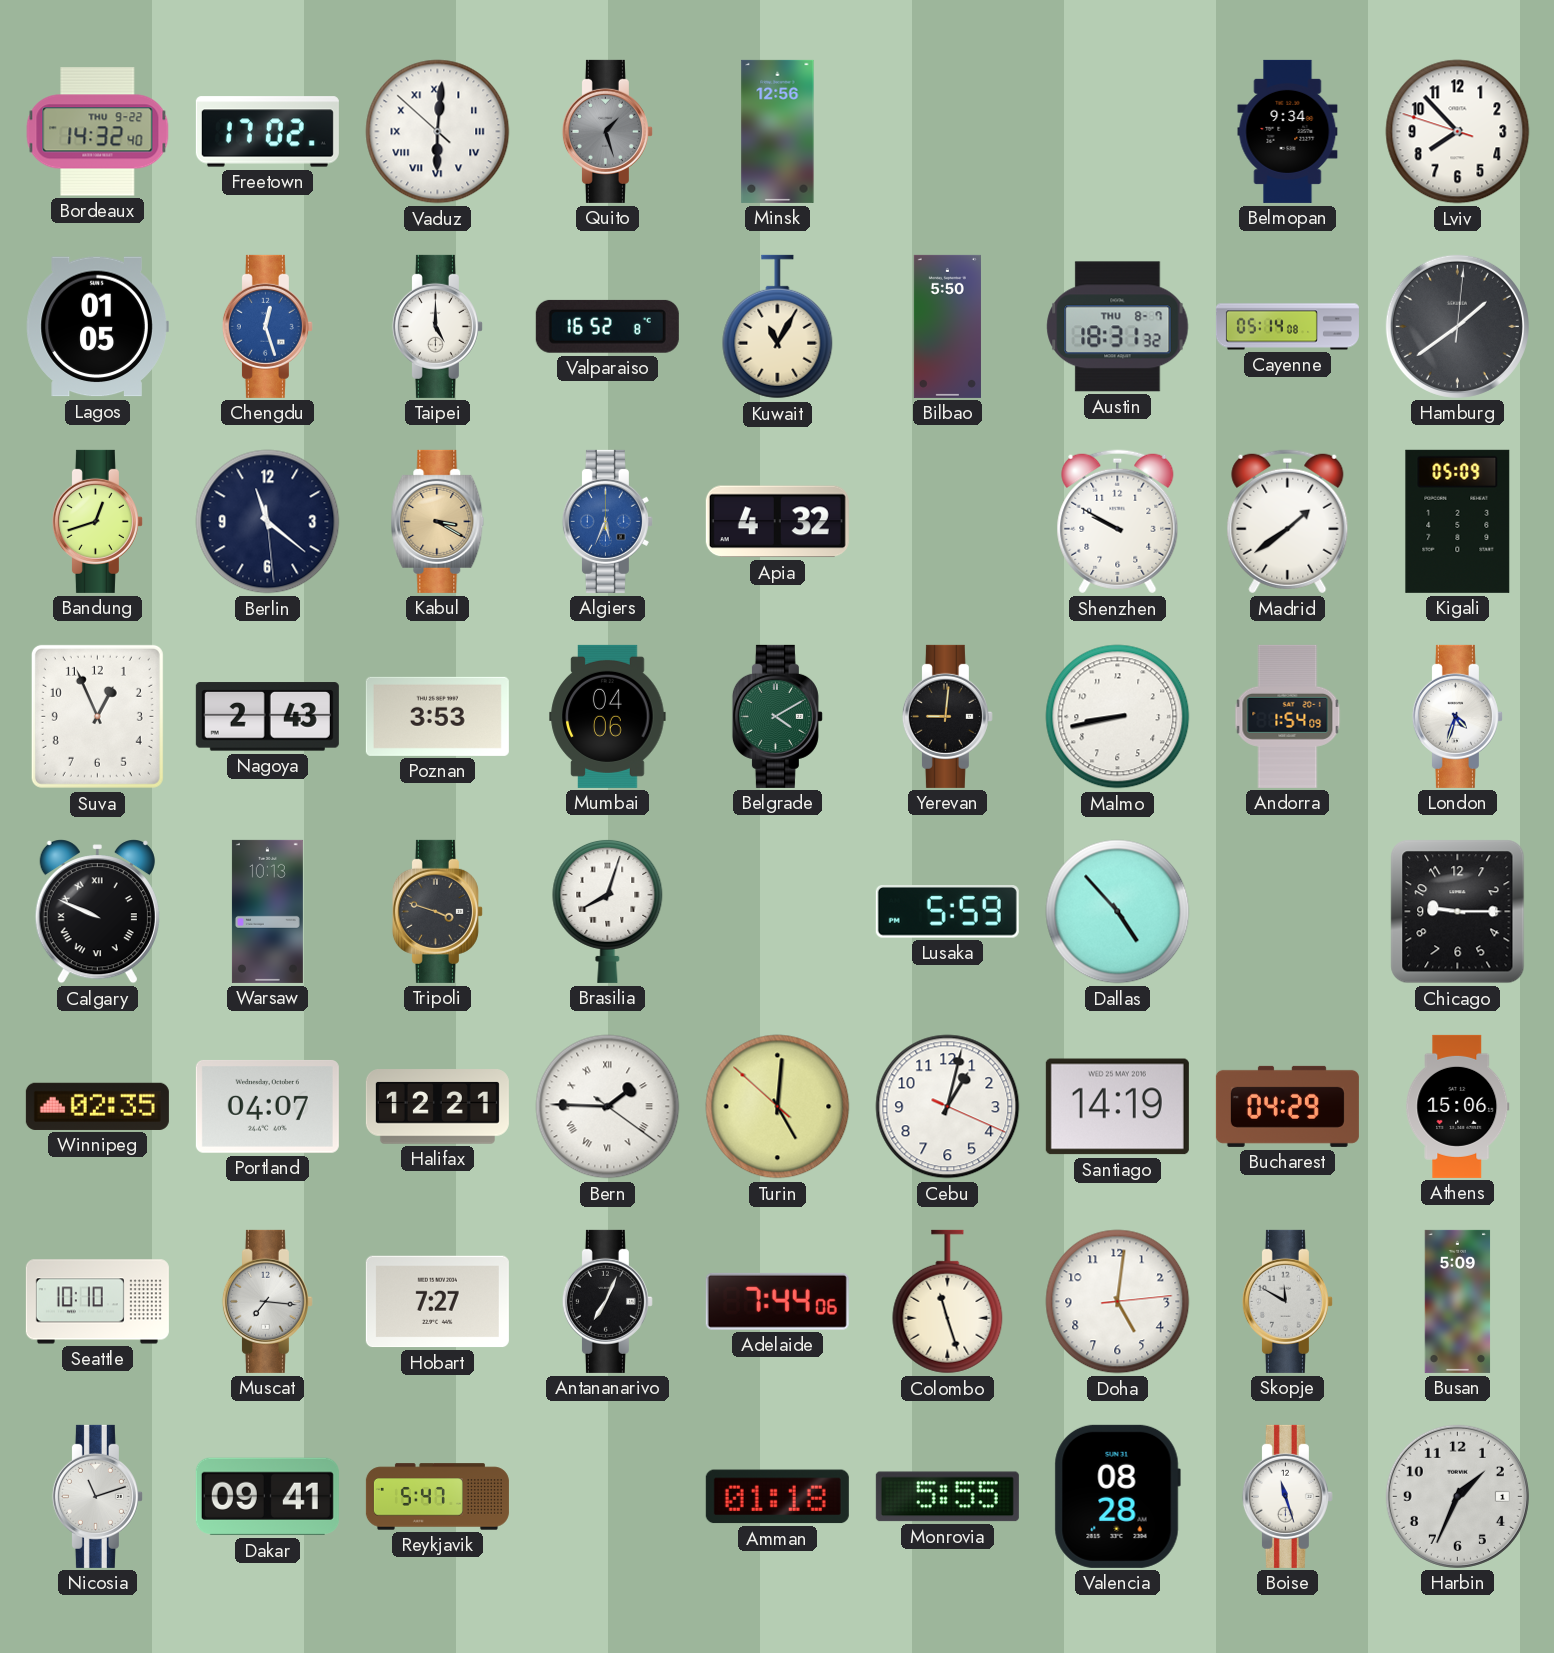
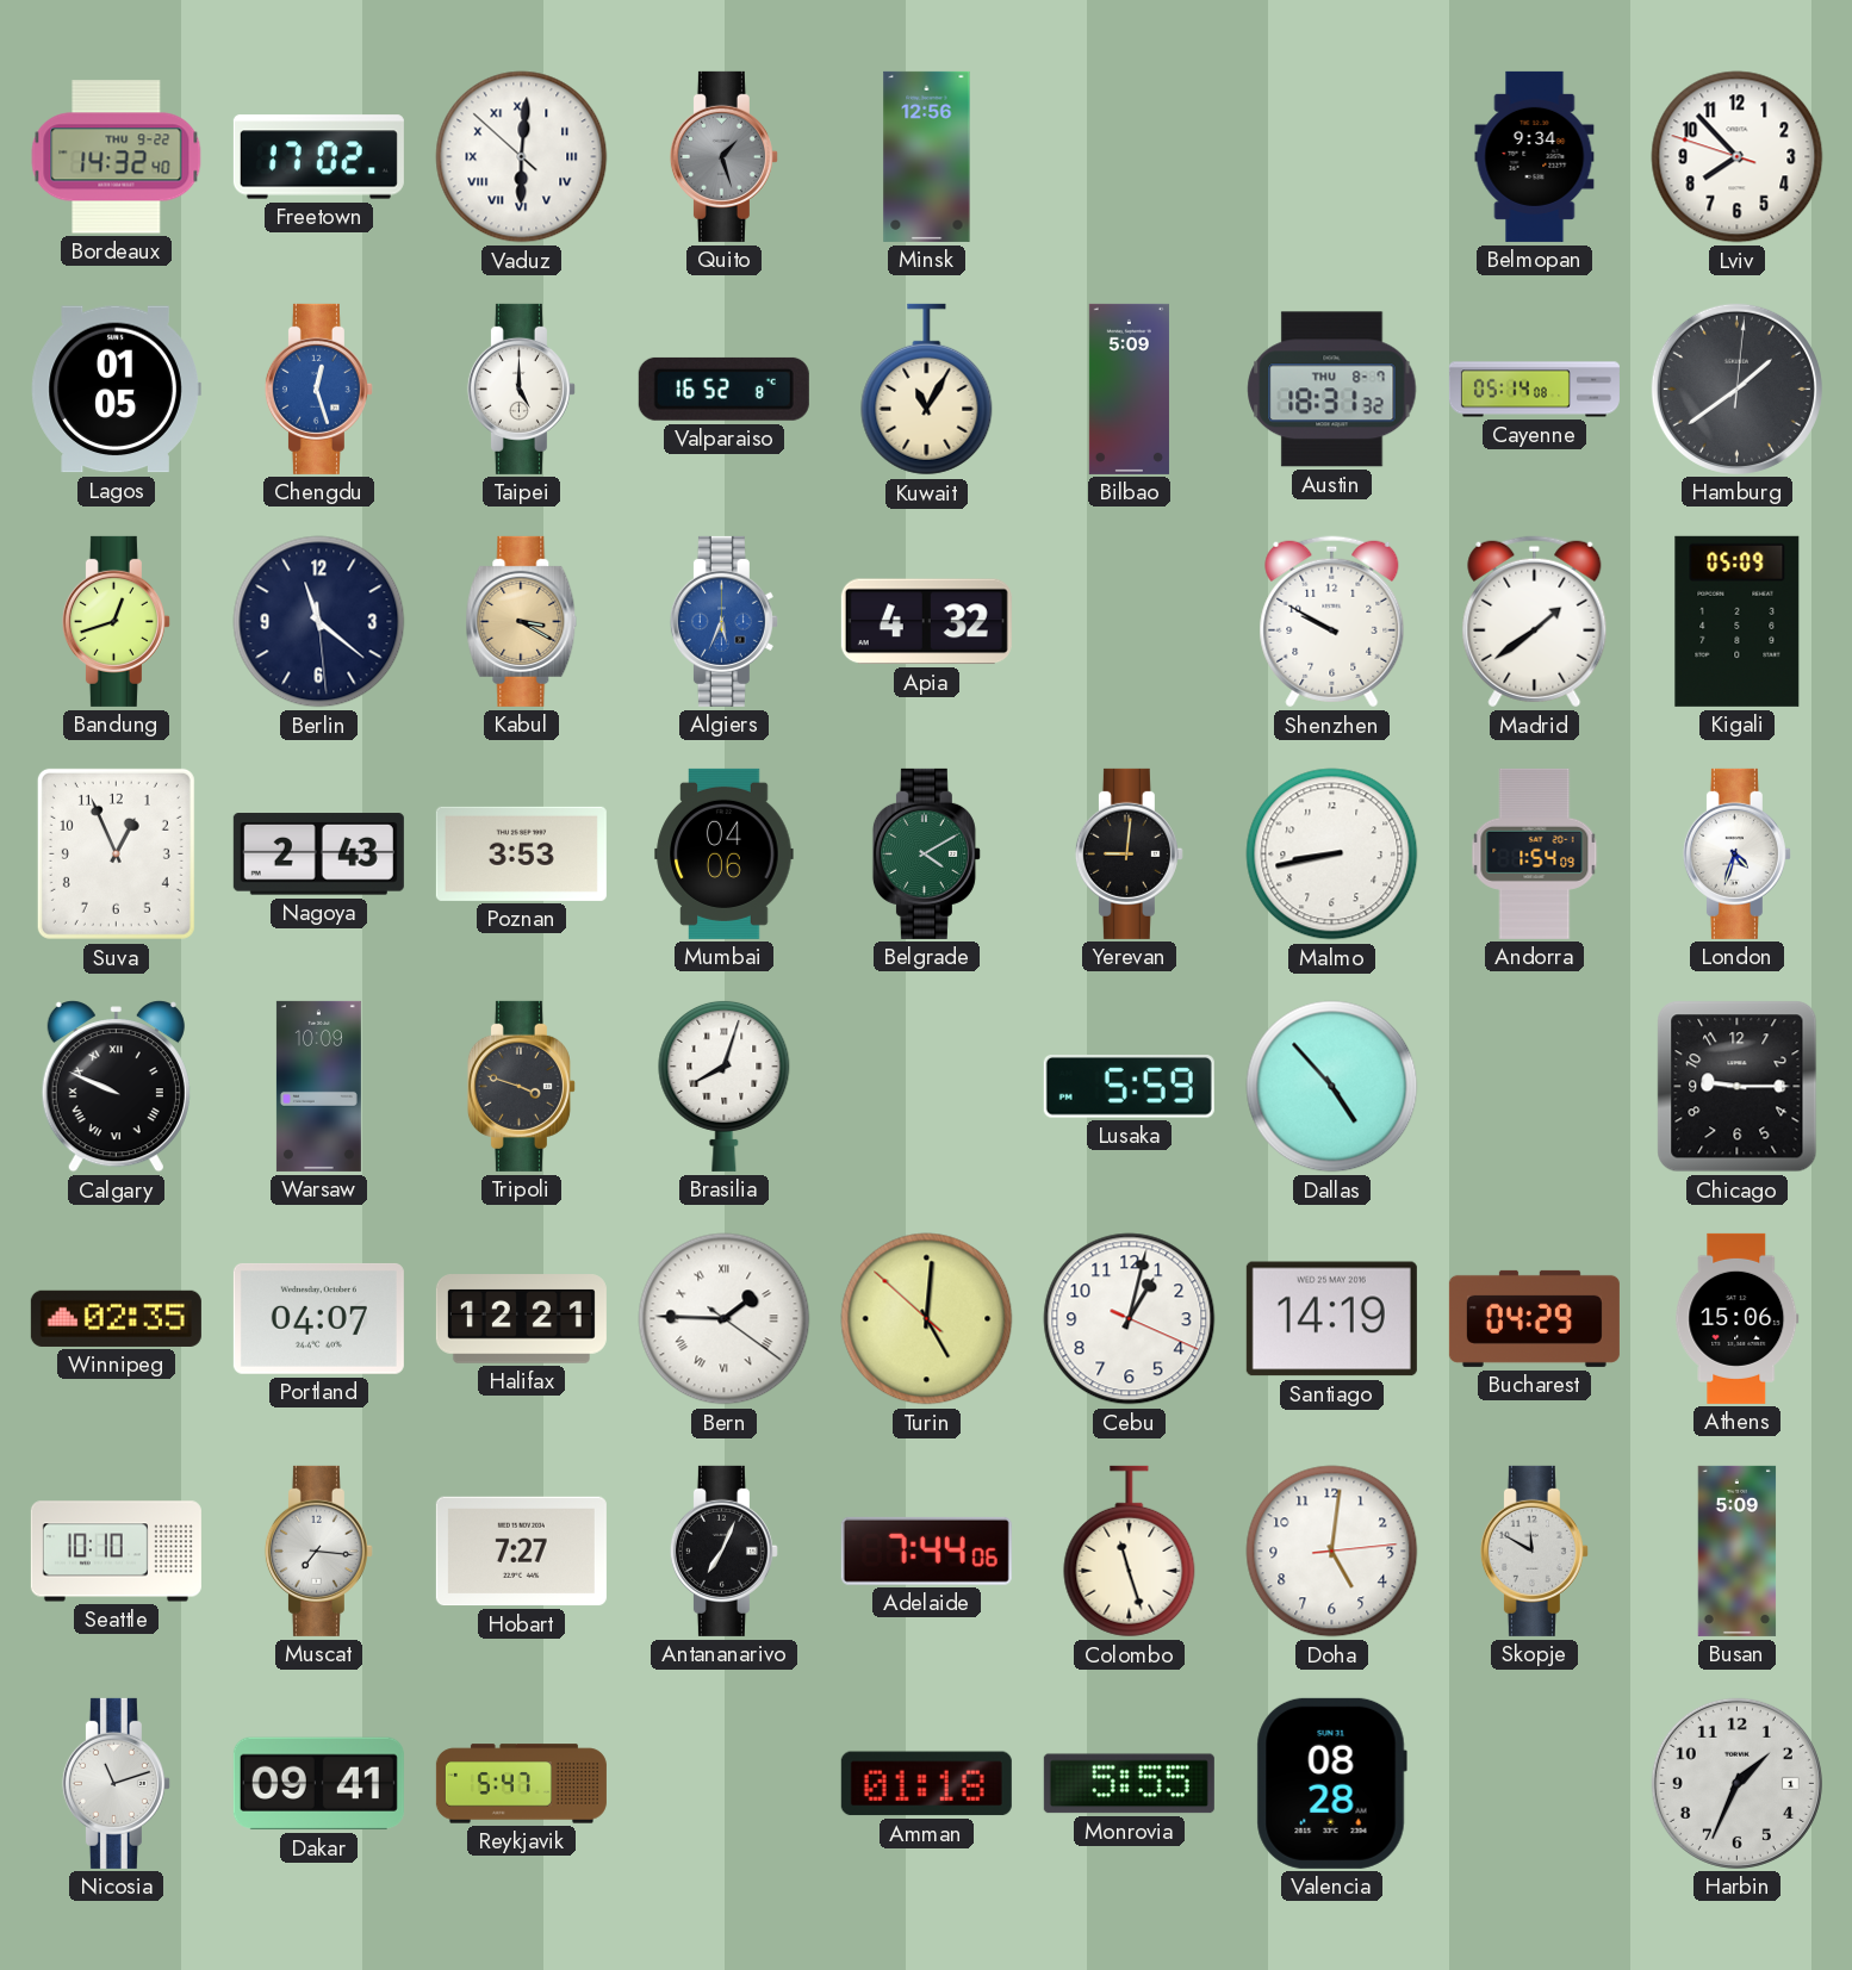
Bilbao: 5:50 -> 5:09 (1129, 389)
Warsaw: 10:13 -> 10:09 (318, 1086)
Boise: 11:27 -> none (1287, 1496)
